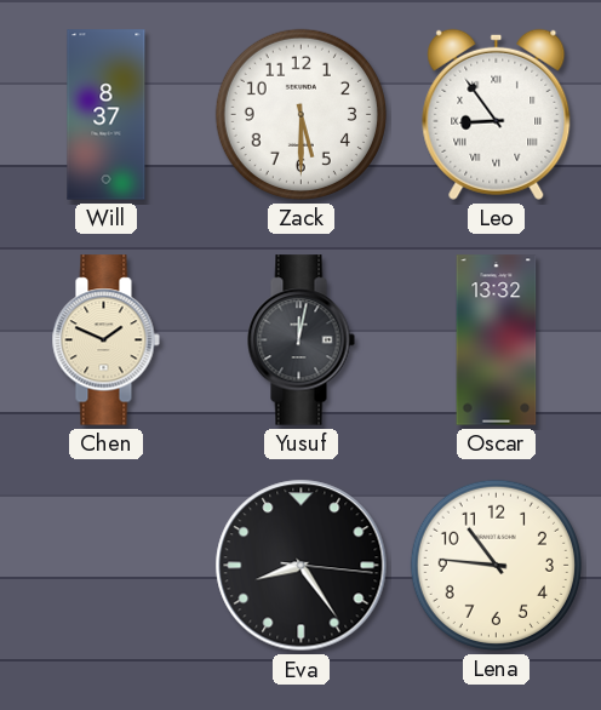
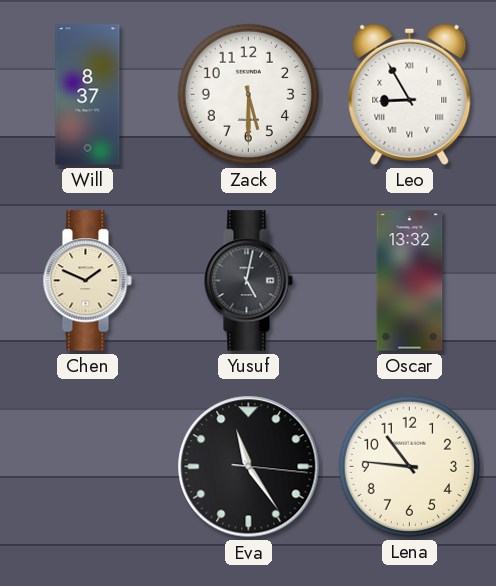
Leo: 8:54 -> 8:55 (410, 94)
Yusuf: 12:02 -> 5:02 (248, 281)
Eva: 8:24 -> 11:24 (249, 467)
